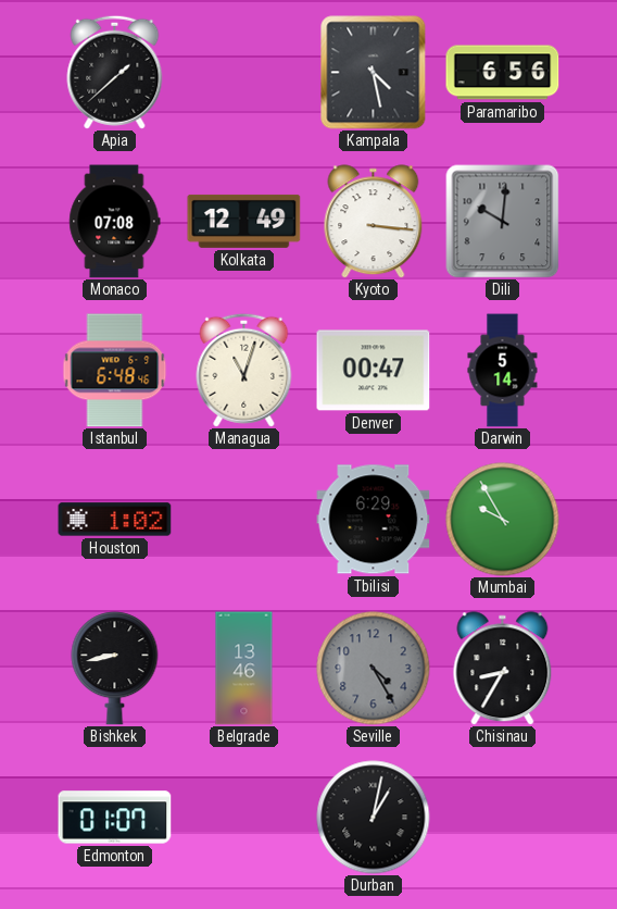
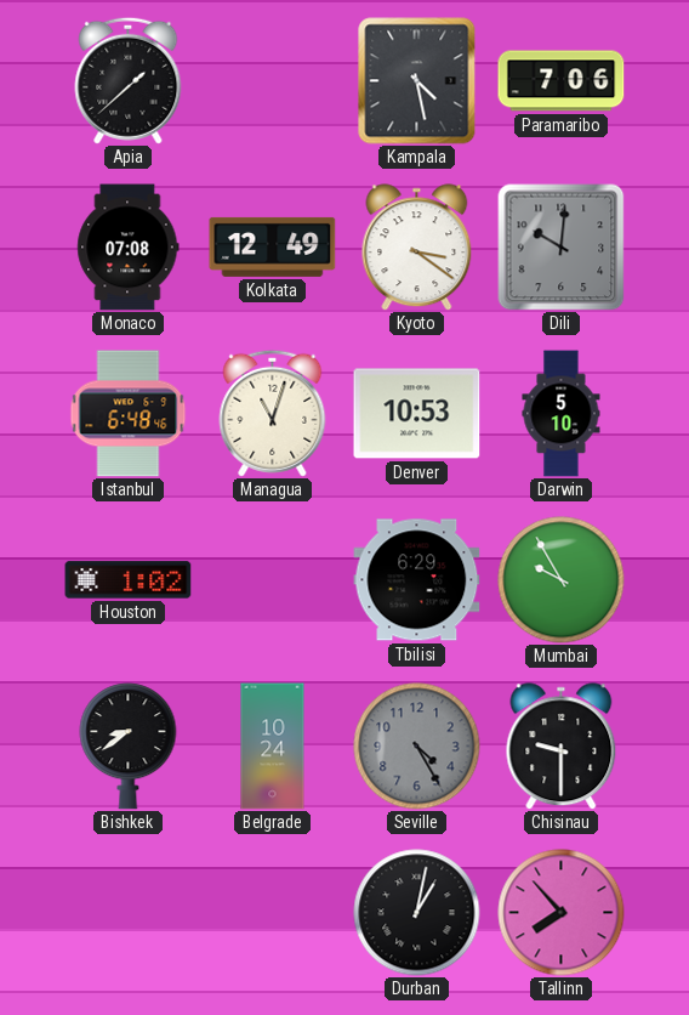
Paramaribo: 6:56 -> 7:06 (562, 81)
Kyoto: 3:16 -> 3:21 (417, 248)
Denver: 00:47 -> 10:53 (417, 414)
Darwin: 5:14 -> 5:10 (562, 414)
Bishkek: 8:43 -> 8:39 (129, 747)
Belgrade: 13:46 -> 10:24 (273, 747)
Chisinau: 8:35 -> 9:30 (562, 747)
Edmonton: 01:07 -> none (115, 818)
Tallinn: none -> 7:53 (562, 913)
